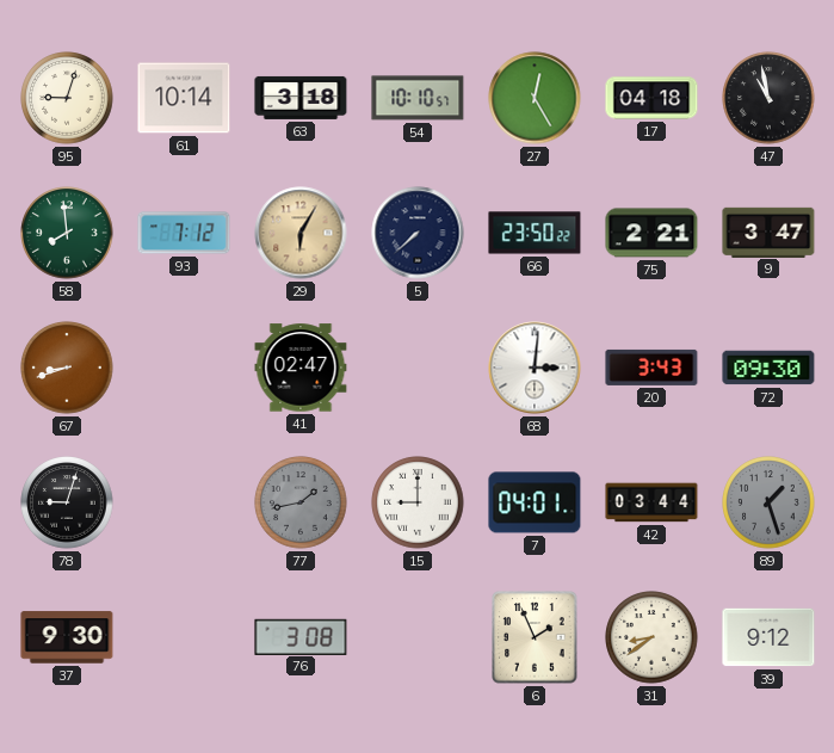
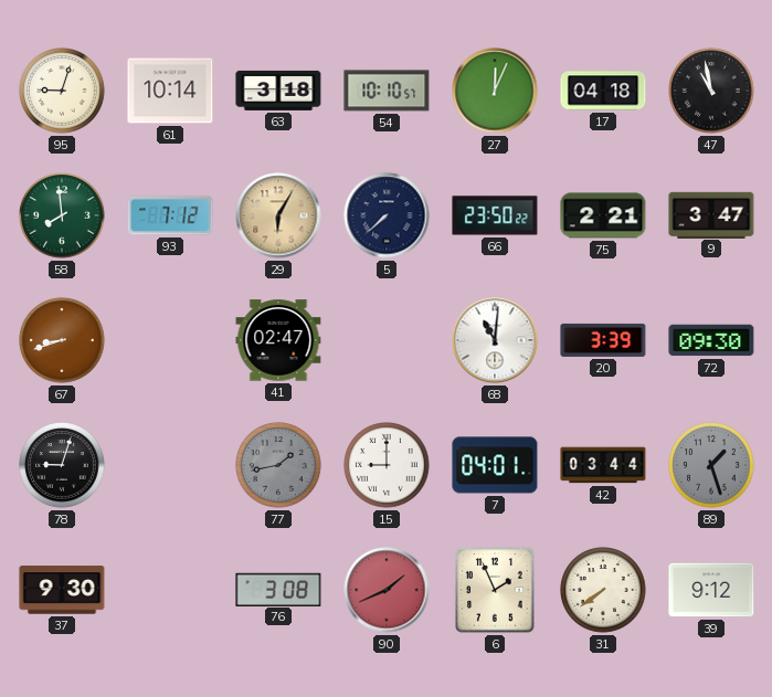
27: 12:25 -> 12:04 (495, 91)
68: 3:01 -> 11:01 (495, 340)
20: 3:43 -> 3:39 (603, 340)
90: none -> 1:41 (387, 590)
31: 8:39 -> 7:39 (603, 590)
